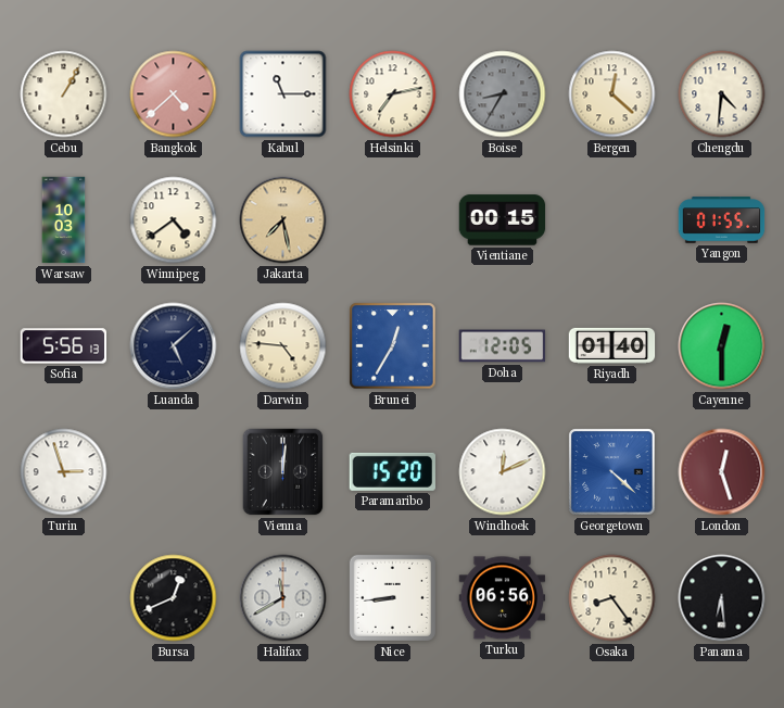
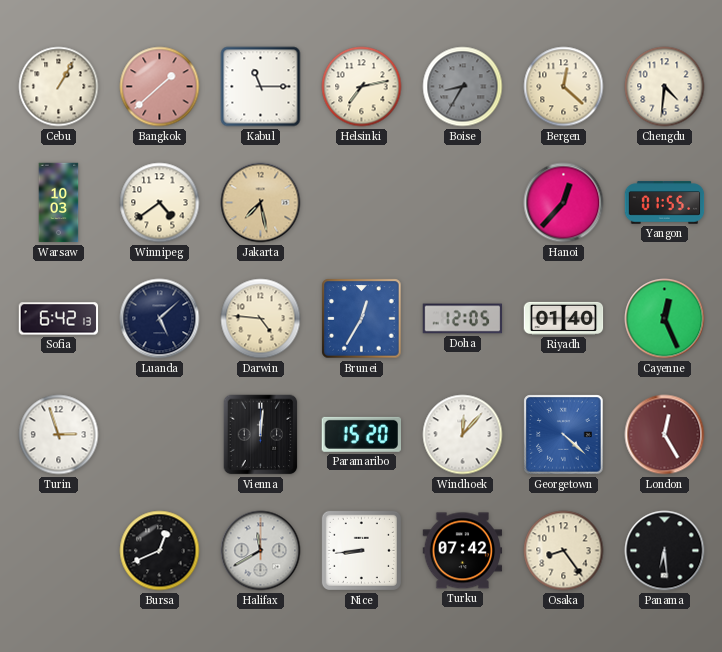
Bangkok: 4:38 -> 1:38 (160, 87)
Vientiane: 00:15 -> none (503, 220)
Hanoi: none -> 12:37 (564, 203)
Sofia: 5:56 -> 6:42 (59, 319)
Cayenne: 12:30 -> 12:26 (665, 319)
Windhoek: 12:11 -> 12:07 (463, 435)
London: 12:27 -> 12:25 (665, 435)
Turku: 06:56 -> 07:42 (463, 551)
